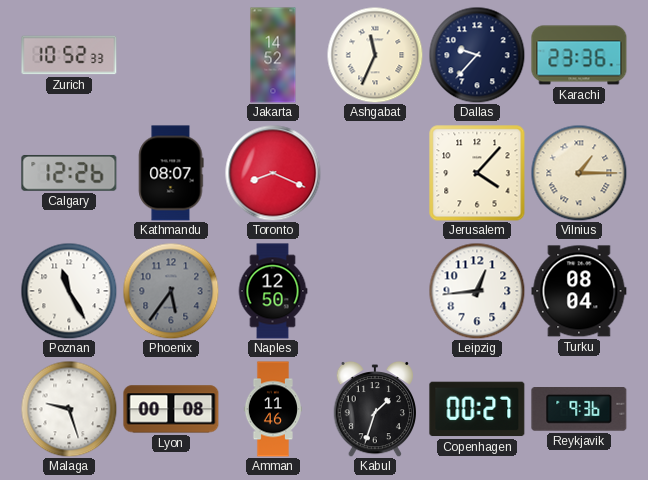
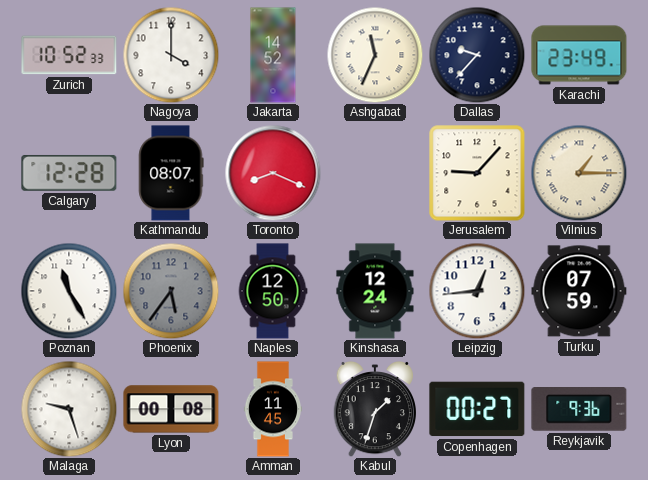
Nagoya: none -> 4:00 (171, 55)
Karachi: 23:36 -> 23:49 (579, 55)
Calgary: 12:26 -> 12:28 (69, 173)
Jerusalem: 4:07 -> 9:07 (477, 173)
Kinshasa: none -> 12:24 (375, 291)
Turku: 08:04 -> 07:59 (579, 291)
Amman: 11:46 -> 11:45 (273, 409)
